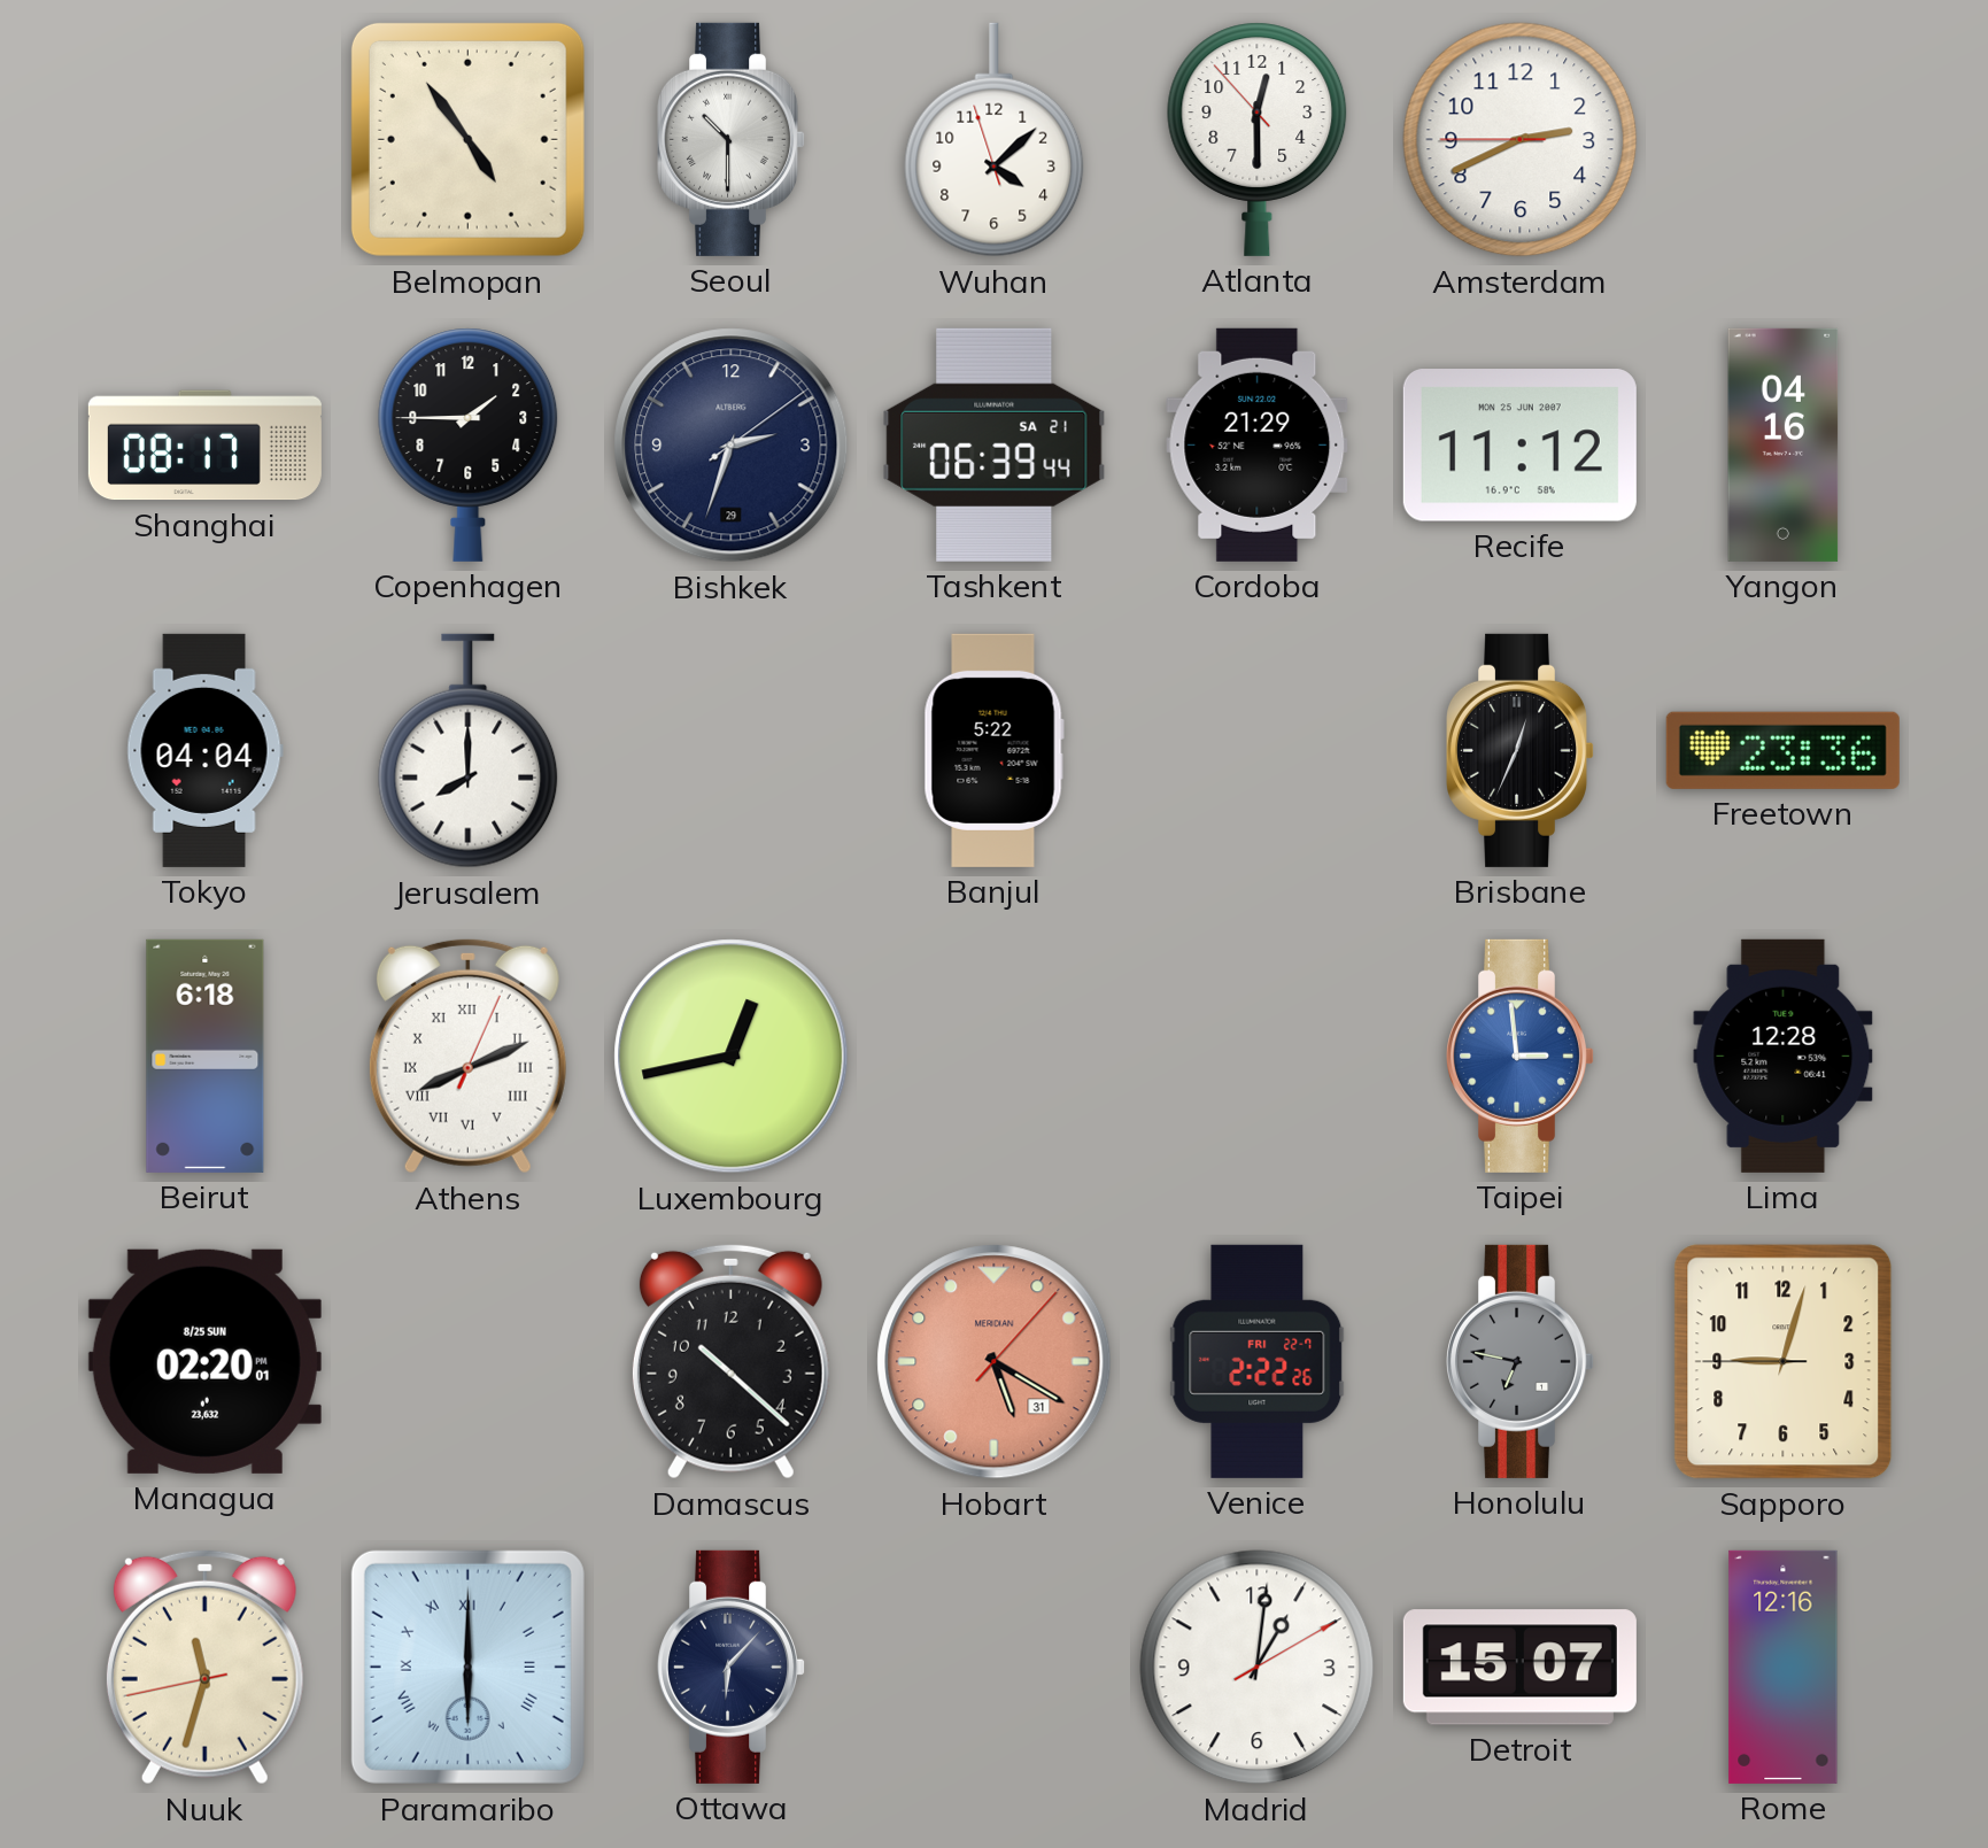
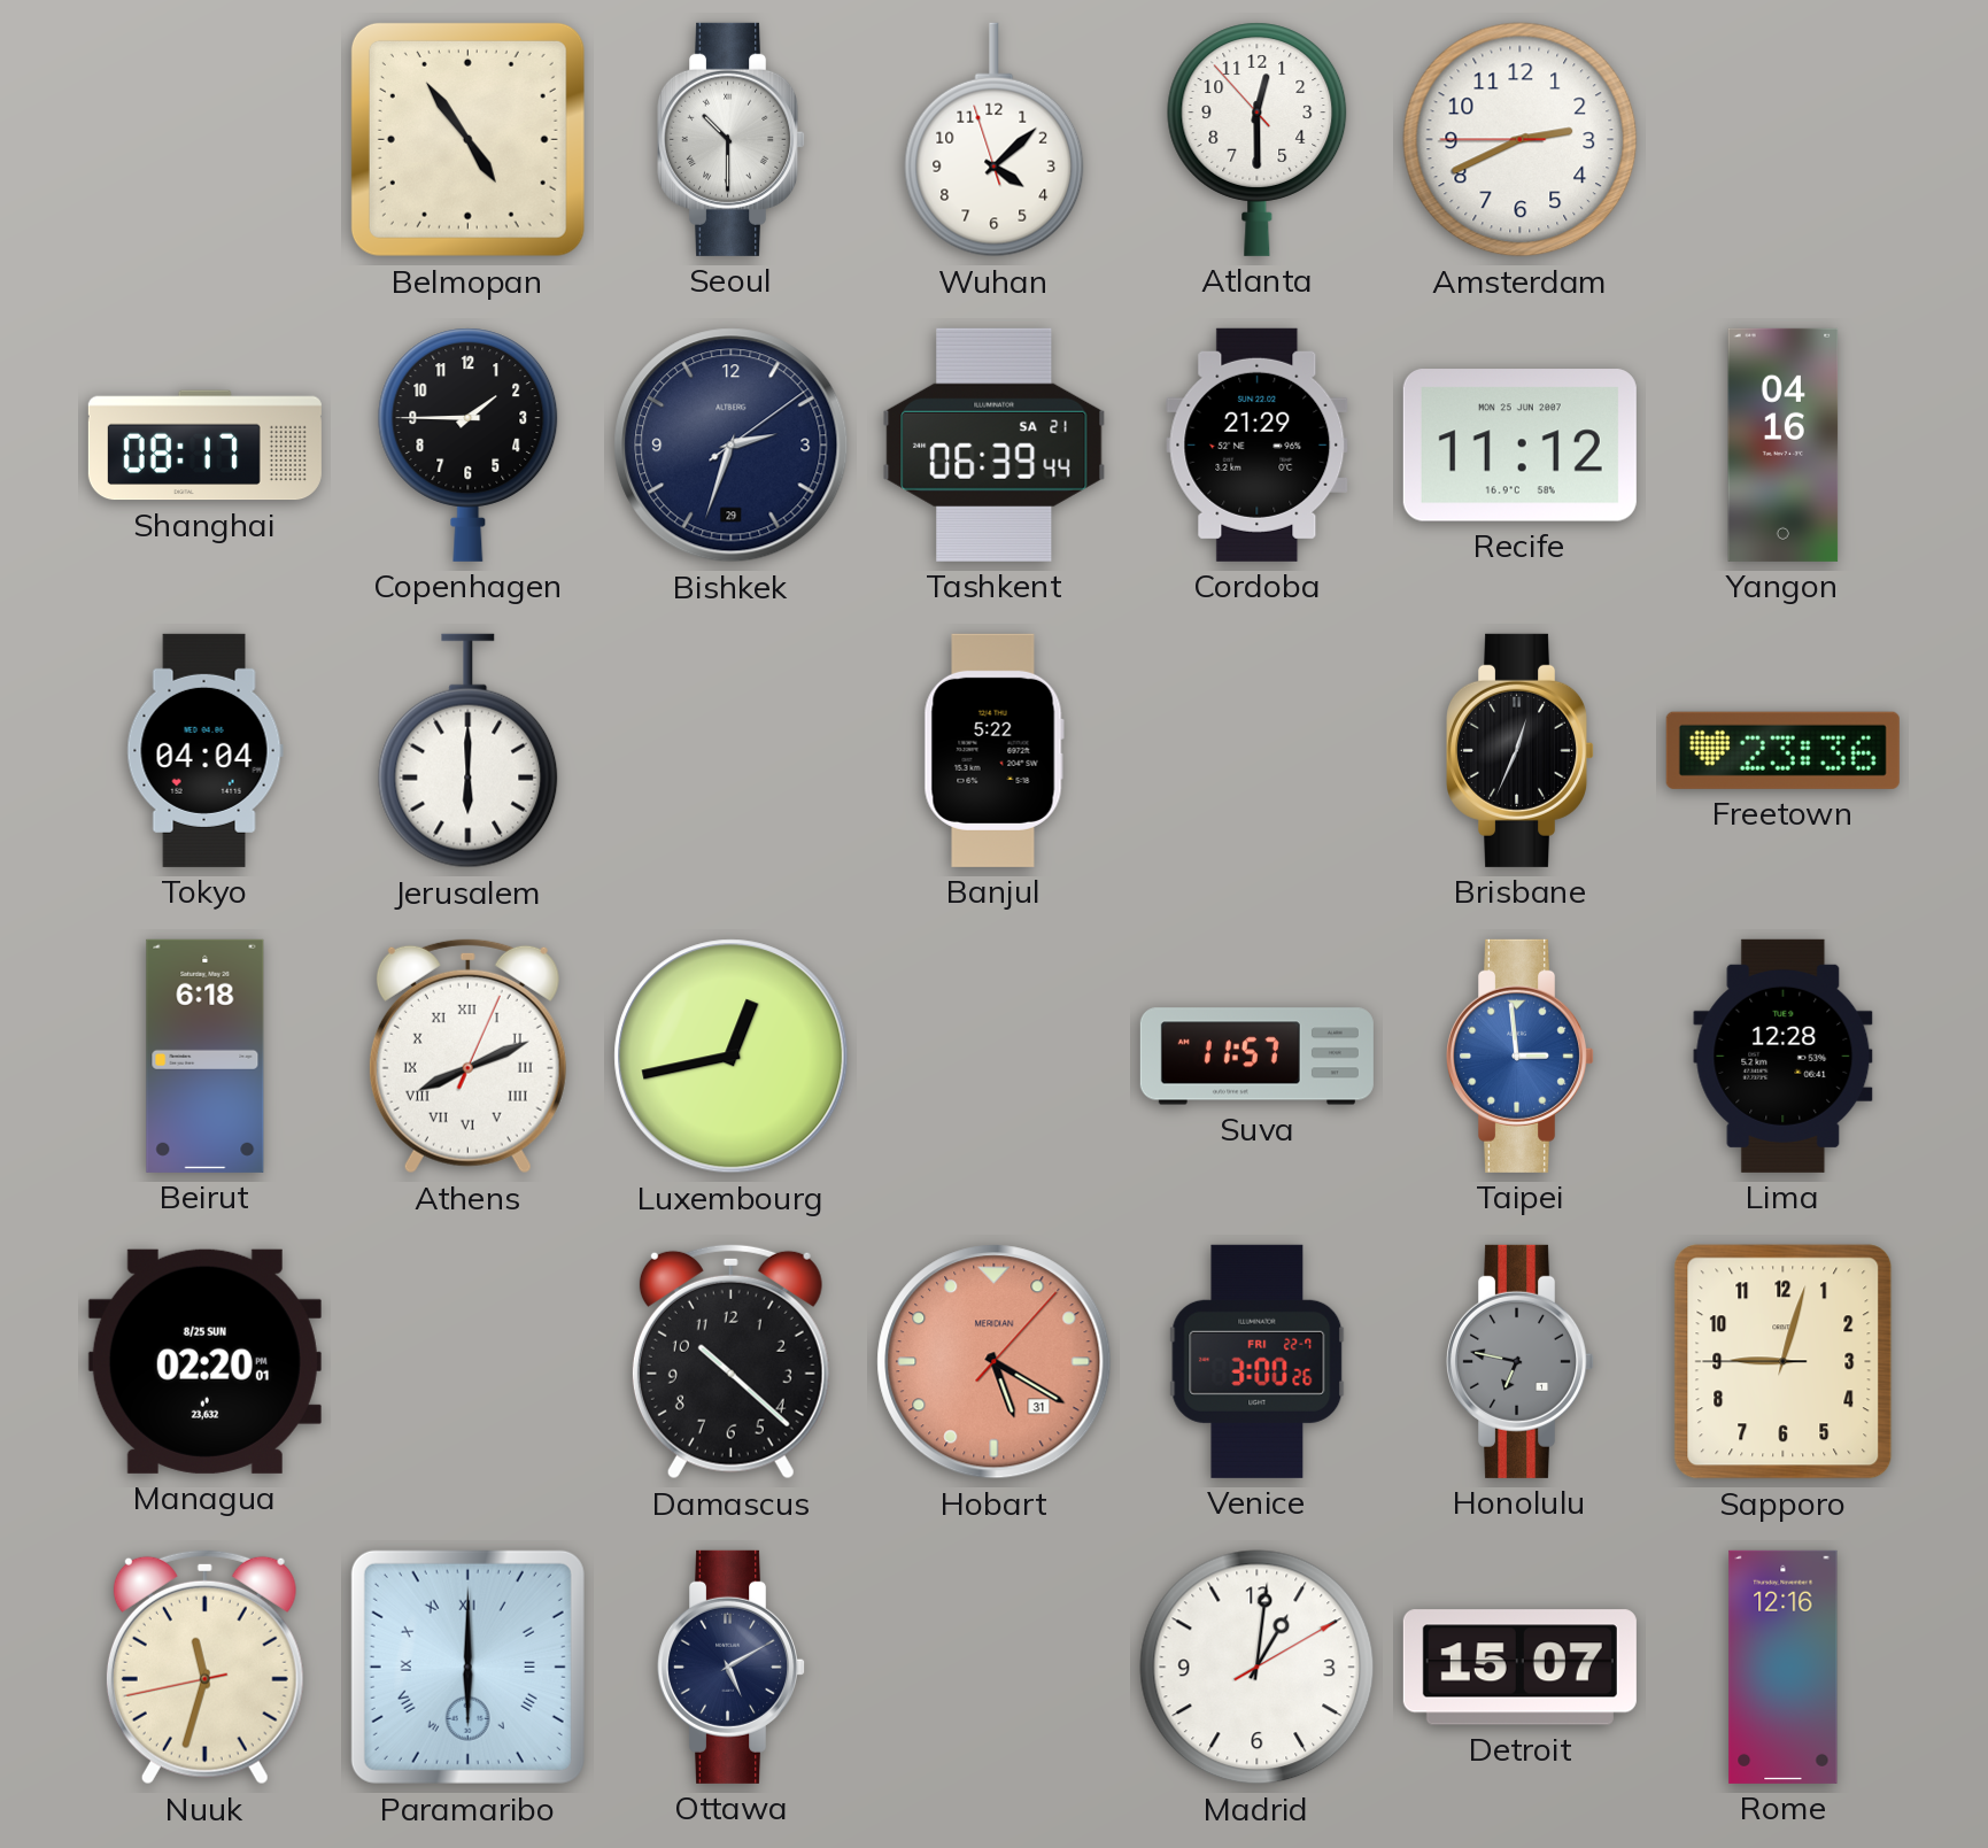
Jerusalem: 8:00 -> 6:00 (469, 751)
Suva: none -> 11:57 (1256, 1057)
Venice: 2:22 -> 3:00 (1258, 1361)
Ottawa: 6:07 -> 5:10 (733, 1667)
